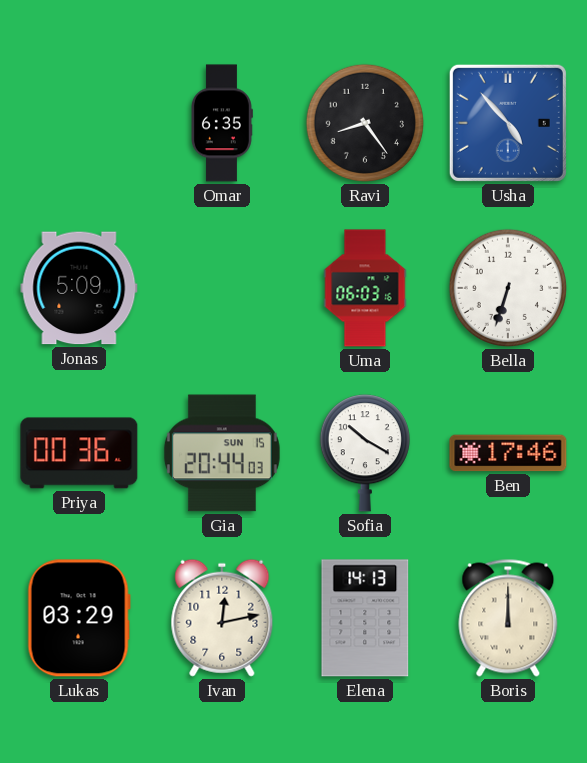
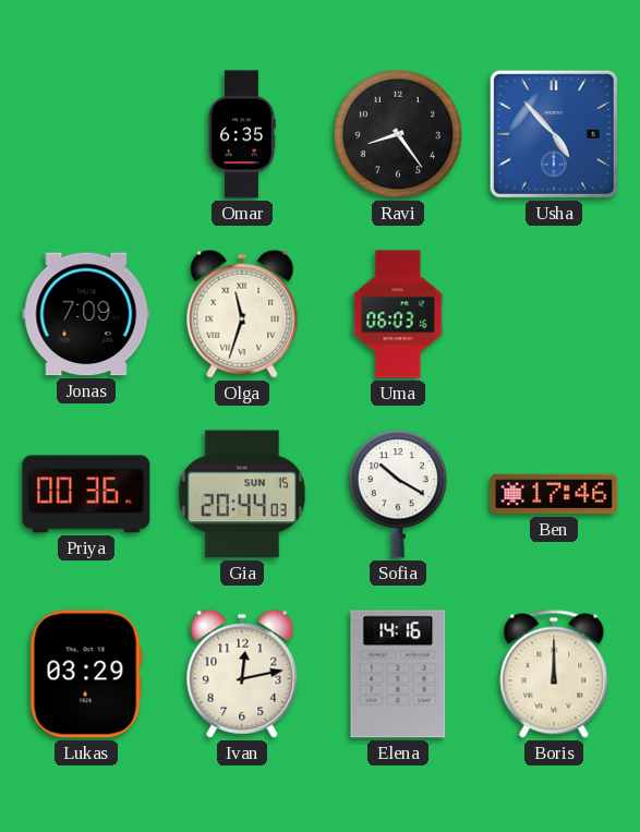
Jonas: 5:09 -> 7:09 (86, 314)
Olga: none -> 11:33 (242, 314)
Bella: 6:33 -> none (508, 288)
Elena: 14:13 -> 14:16 (398, 674)
